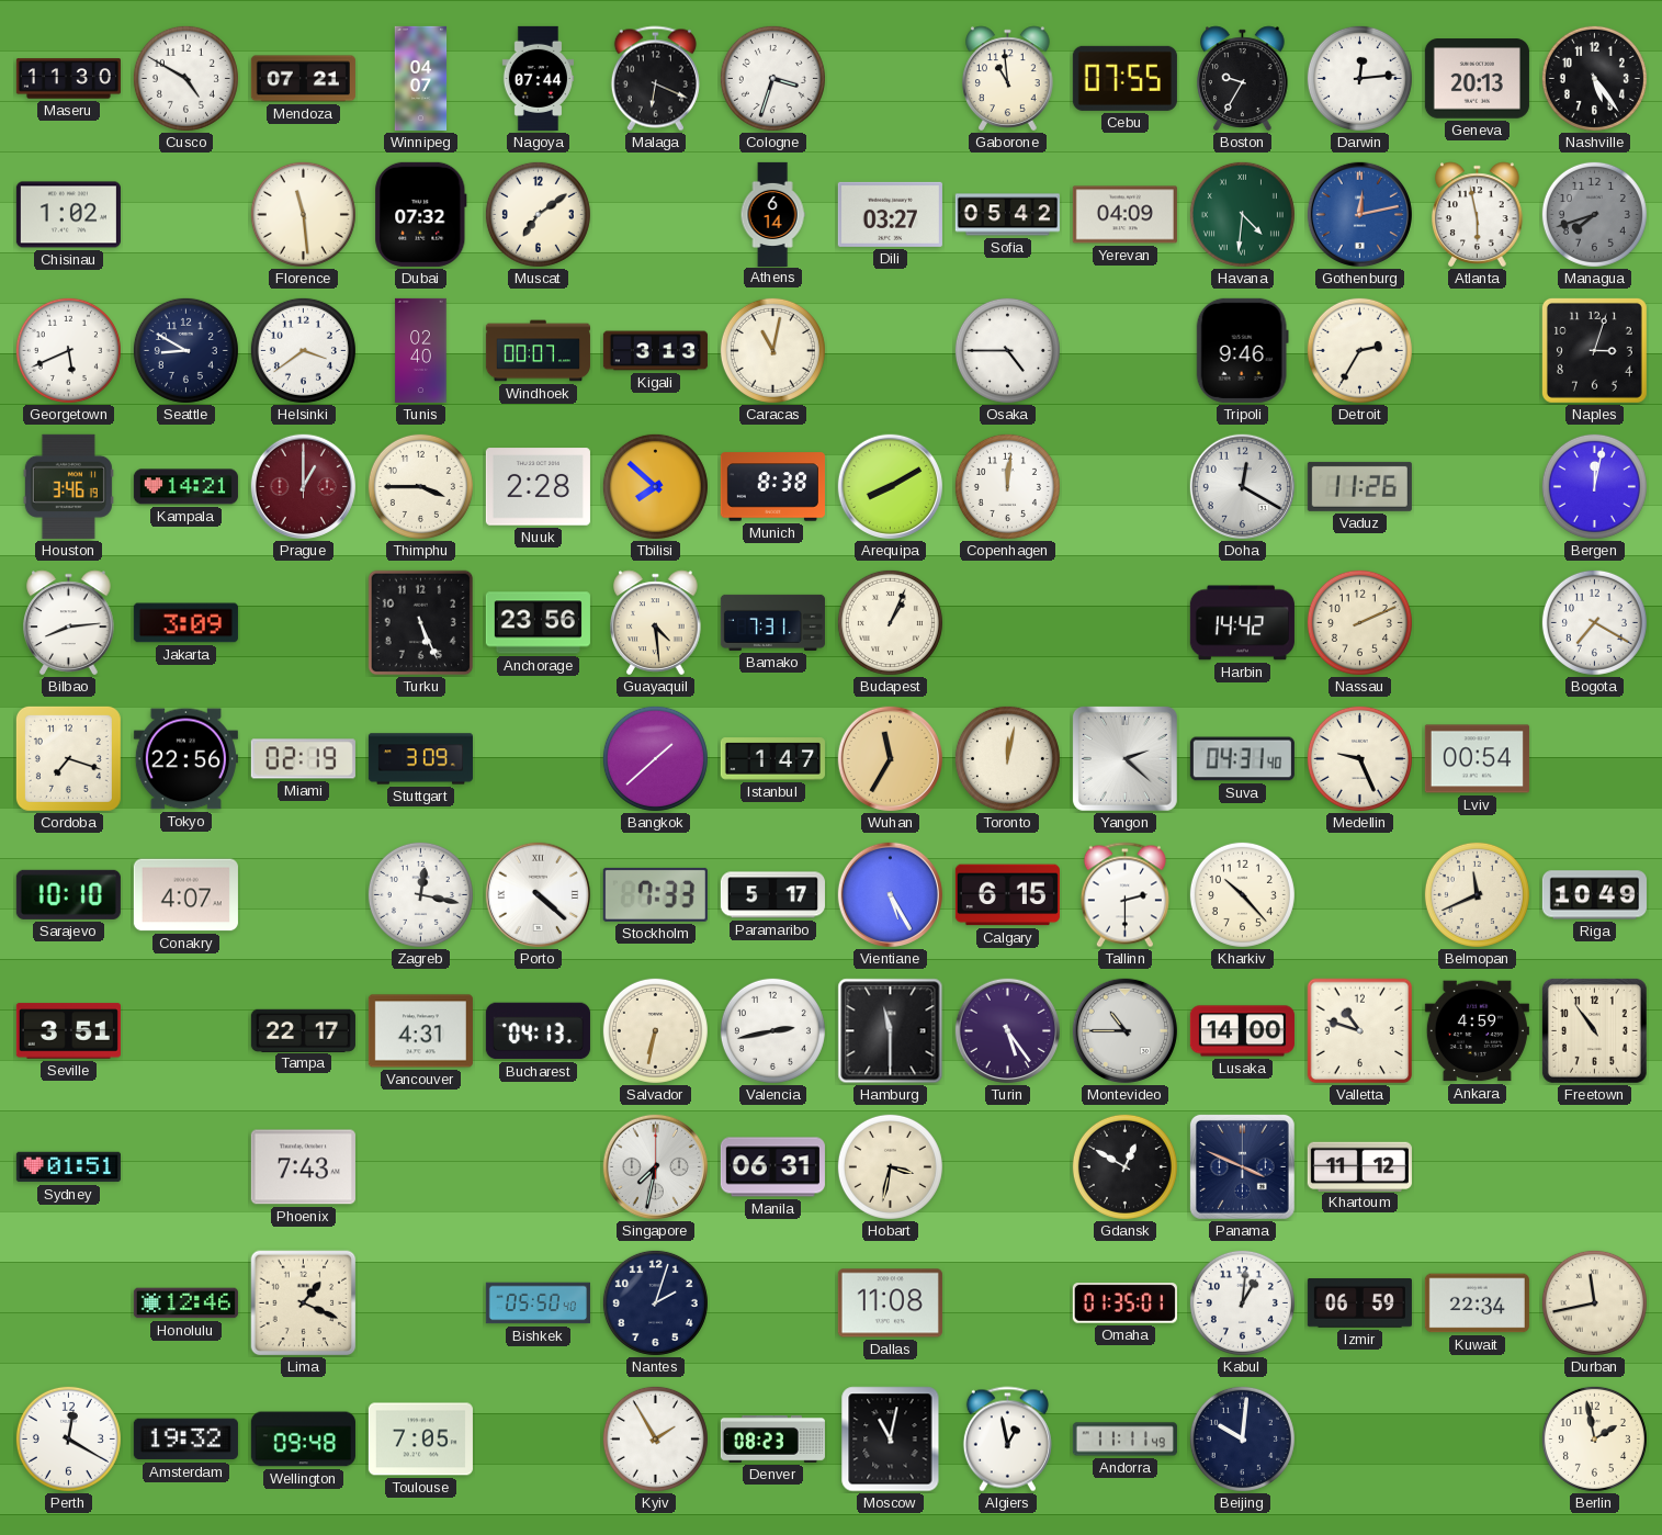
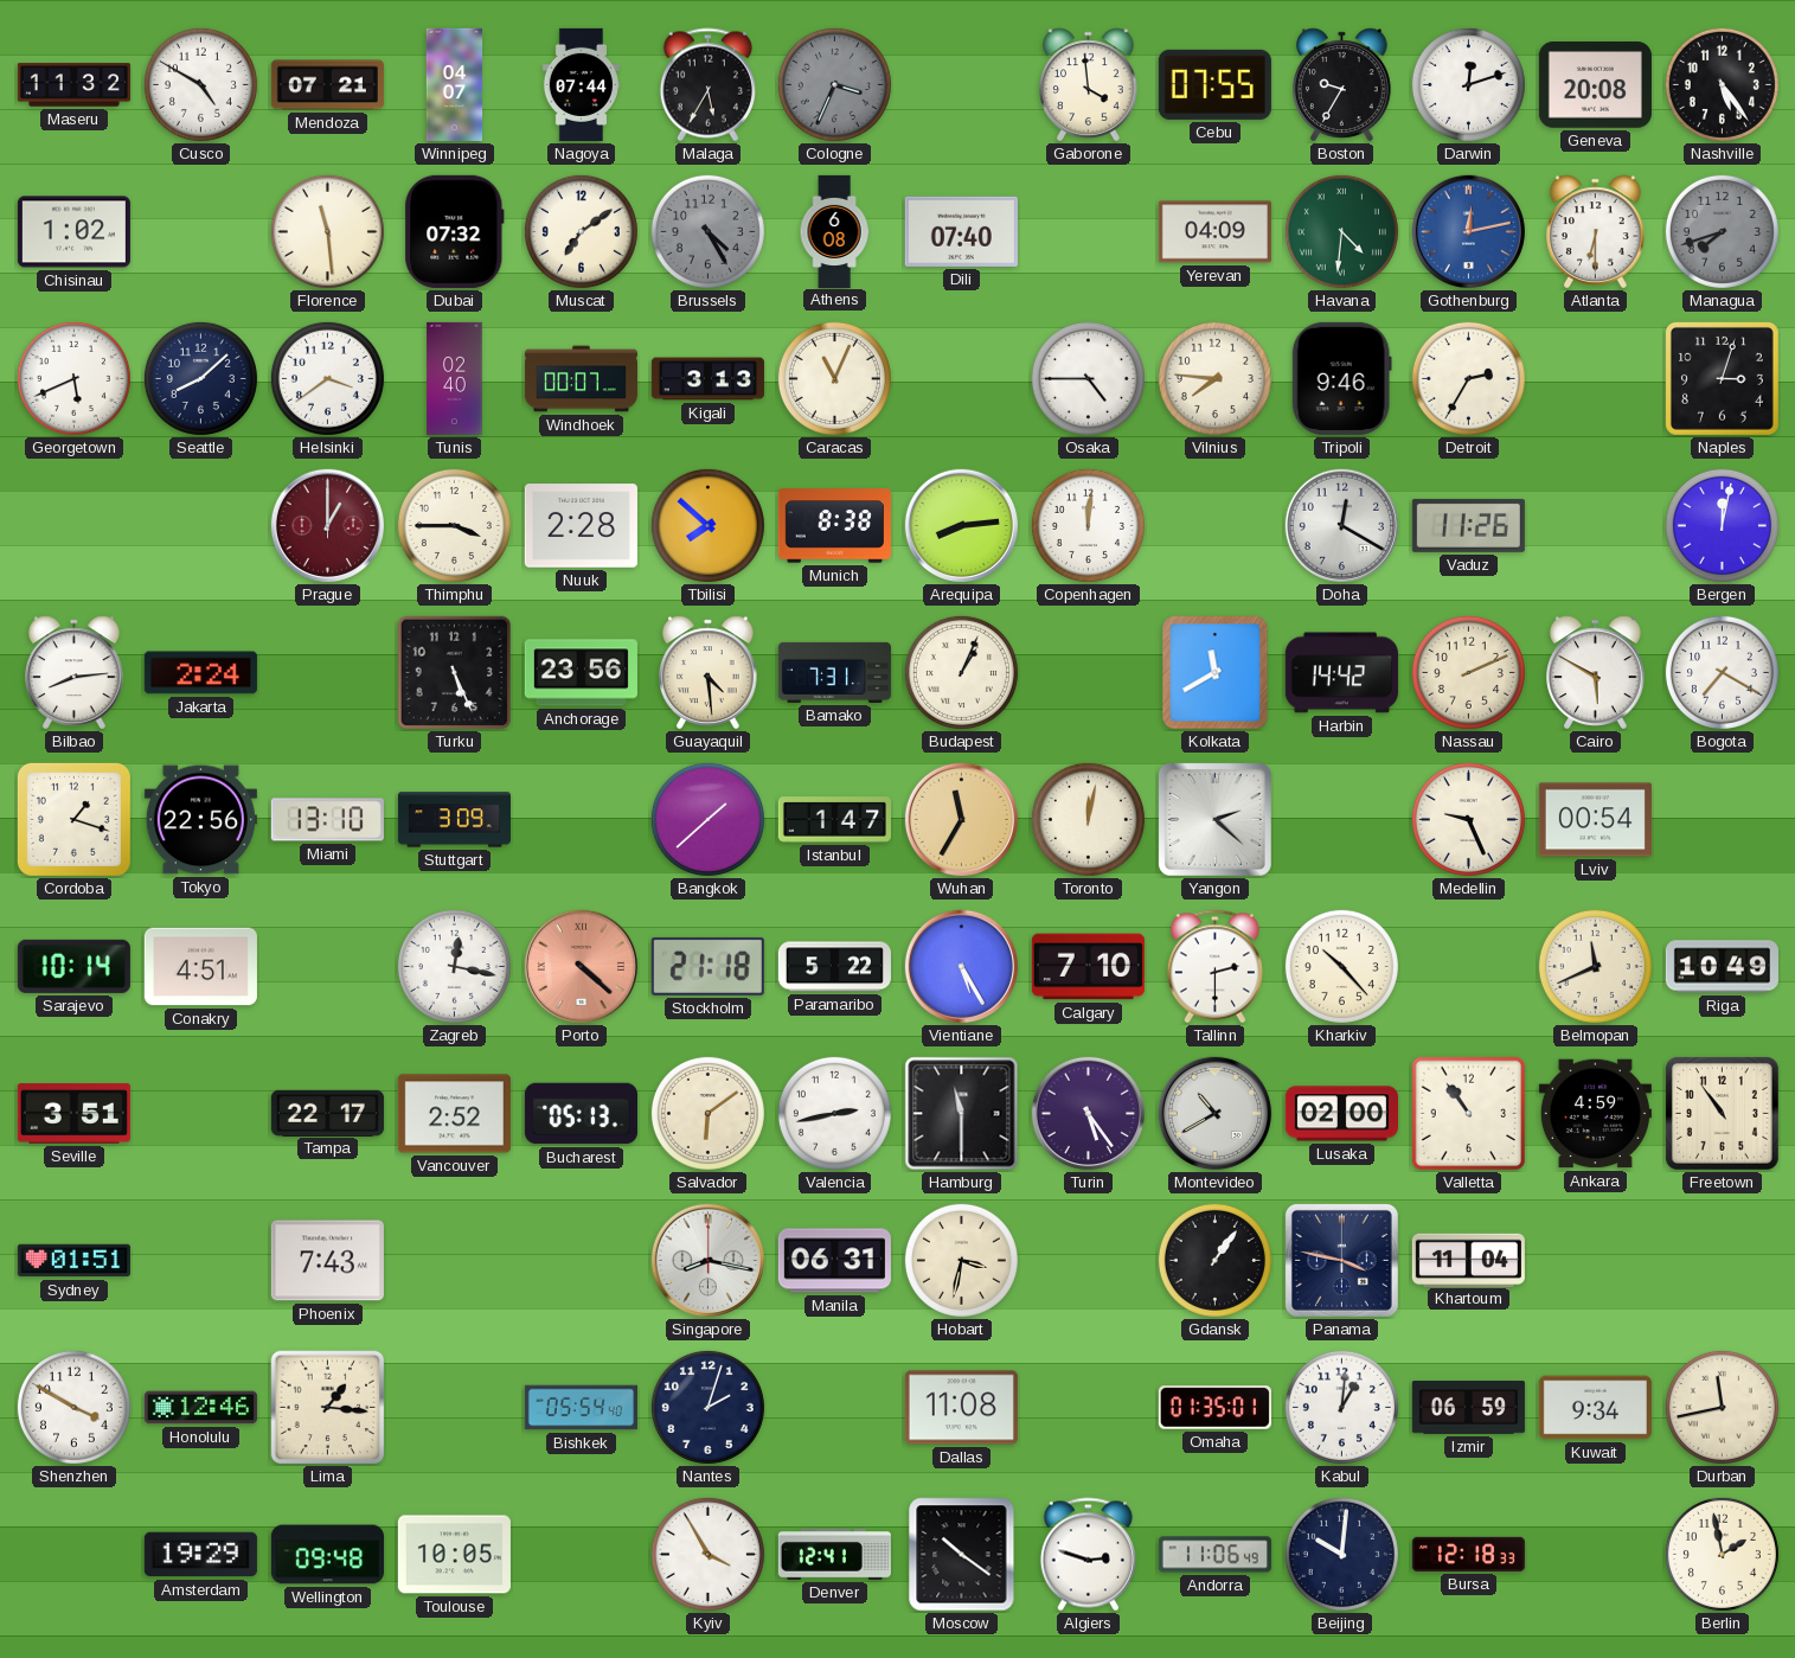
Maseru: 11:30 -> 11:32 (73, 85)
Malaga: 6:19 -> 5:35 (707, 85)
Cologne: 3:33 -> 3:34 (834, 84)
Cologne dial: white -> grey (834, 84)
Gaborone: 10:59 -> 3:59 (1089, 85)
Darwin: 12:14 -> 12:12 (1468, 84)
Geneva: 20:13 -> 20:08 (1595, 85)
Brussels: none -> 4:25 (707, 231)
Athens: 6:14 -> 6:08 (834, 231)
Dili: 03:27 -> 07:40 (961, 231)
Sofia: 05:42 -> none (1007, 215)
Atlanta: 5:58 -> 6:30 (1596, 232)
Seattle: 8:50 -> 8:08 (200, 378)
Caracas: 11:02 -> 11:04 (834, 378)
Vilnius: none -> 7:46 (1214, 378)
Houston: 3:46 -> none (68, 486)
Kampala: 14:21 -> none (185, 487)
Arequipa: 8:10 -> 8:14 (961, 525)
Jakarta: 3:09 -> 2:24 (200, 673)
Kolkata: none -> 11:40 (1216, 673)
Cairo: none -> 5:50 (1596, 673)
Cordoba: 7:18 -> 1:18 (73, 819)
Miami: 02:19 -> 13:10 (327, 820)
Suva: 04:31 -> none (1242, 759)
Sarajevo: 10:10 -> 10:14 (73, 966)
Conakry: 4:07 -> 4:51 (200, 967)
Porto dial: white -> salmon (581, 966)
Stockholm: 7:33 -> 21:18 (707, 966)
Paramaribo: 5:17 -> 5:22 (834, 967)
Calgary: 6:15 -> 7:10 (1088, 967)
Vancouver: 4:31 -> 2:52 (454, 1114)
Bucharest: 04:13 -> 05:13 (581, 1114)
Salvador: 6:32 -> 6:09 (707, 1113)
Montevideo: 10:45 -> 10:40 (1214, 1113)
Lusaka: 14:00 -> 02:00 (1341, 1114)
Valletta: 10:48 -> 10:54 (1469, 1114)
Singapore: 7:32 -> 8:17 (707, 1260)
Gdansk: 12:50 -> 1:06 (1214, 1260)
Panama: 3:49 -> 3:47 (1341, 1260)
Khartoum: 11:12 -> 11:04 (1468, 1260)
Shenzhen: none -> 3:50 (73, 1407)
Lima: 1:19 -> 1:16 (328, 1408)
Bishkek: 05:50 -> 05:54 (581, 1408)
Kuwait: 22:34 -> 9:34 (1595, 1408)
Perth: 12:20 -> none (68, 1438)
Amsterdam: 19:32 -> 19:29 (200, 1555)
Toulouse: 7:05 -> 10:05 (454, 1555)
Kyiv: 1:55 -> 3:55 (707, 1554)
Denver: 08:23 -> 12:41 (834, 1554)
Moscow: 11:02 -> 10:21 (962, 1555)
Algiers: 12:58 -> 2:48 (1088, 1555)
Andorra: 11:11 -> 11:06 (1214, 1555)
Bursa: none -> 12:18 (1468, 1554)
